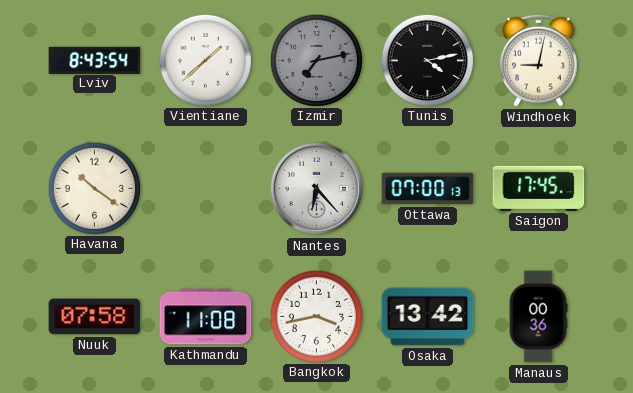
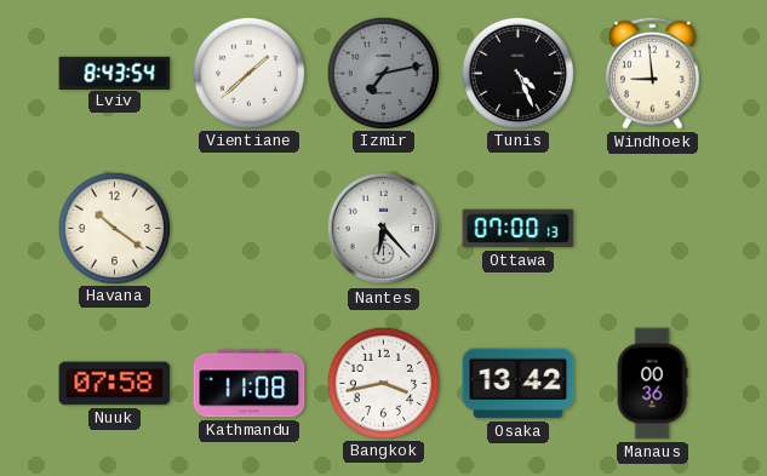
Tunis: 4:13 -> 4:26 (517, 73)
Windhoek: 9:02 -> 8:59 (653, 73)
Saigon: 17:45 -> none (539, 188)
